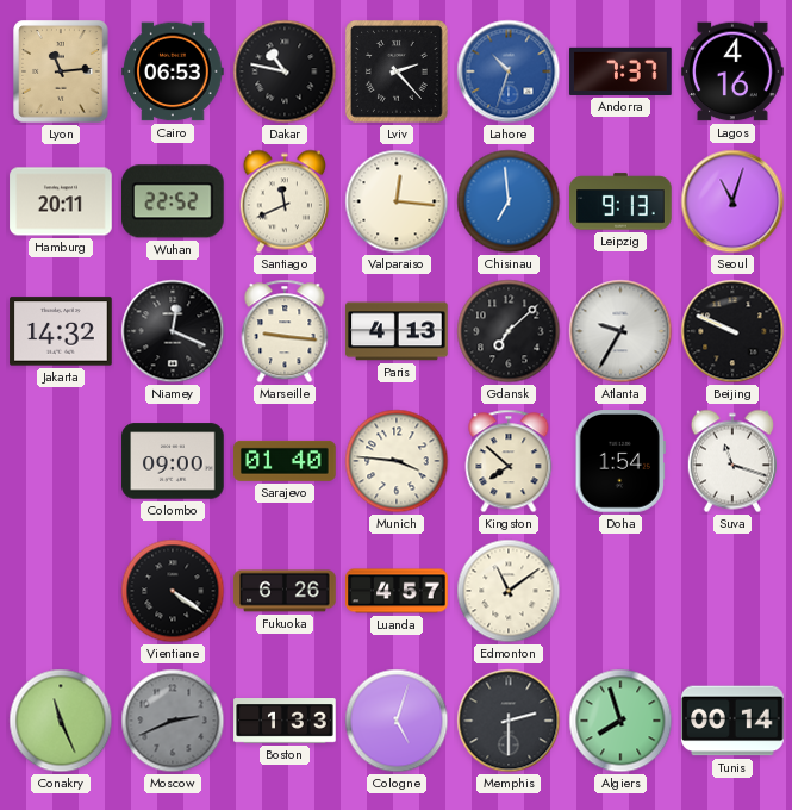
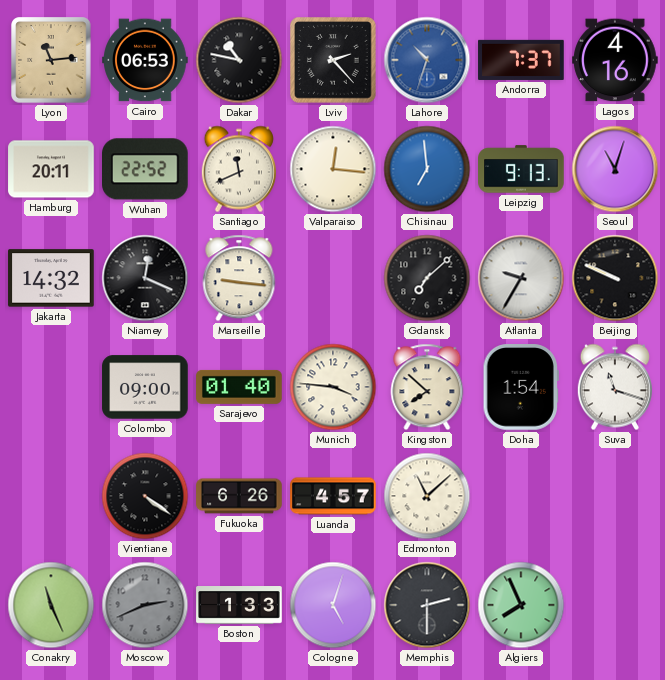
Paris: 4:13 -> none (397, 331)
Edmonton: 11:09 -> 11:08 (427, 496)
Algiers: 7:57 -> 7:56 (521, 605)
Tunis: 00:14 -> none (732, 721)
